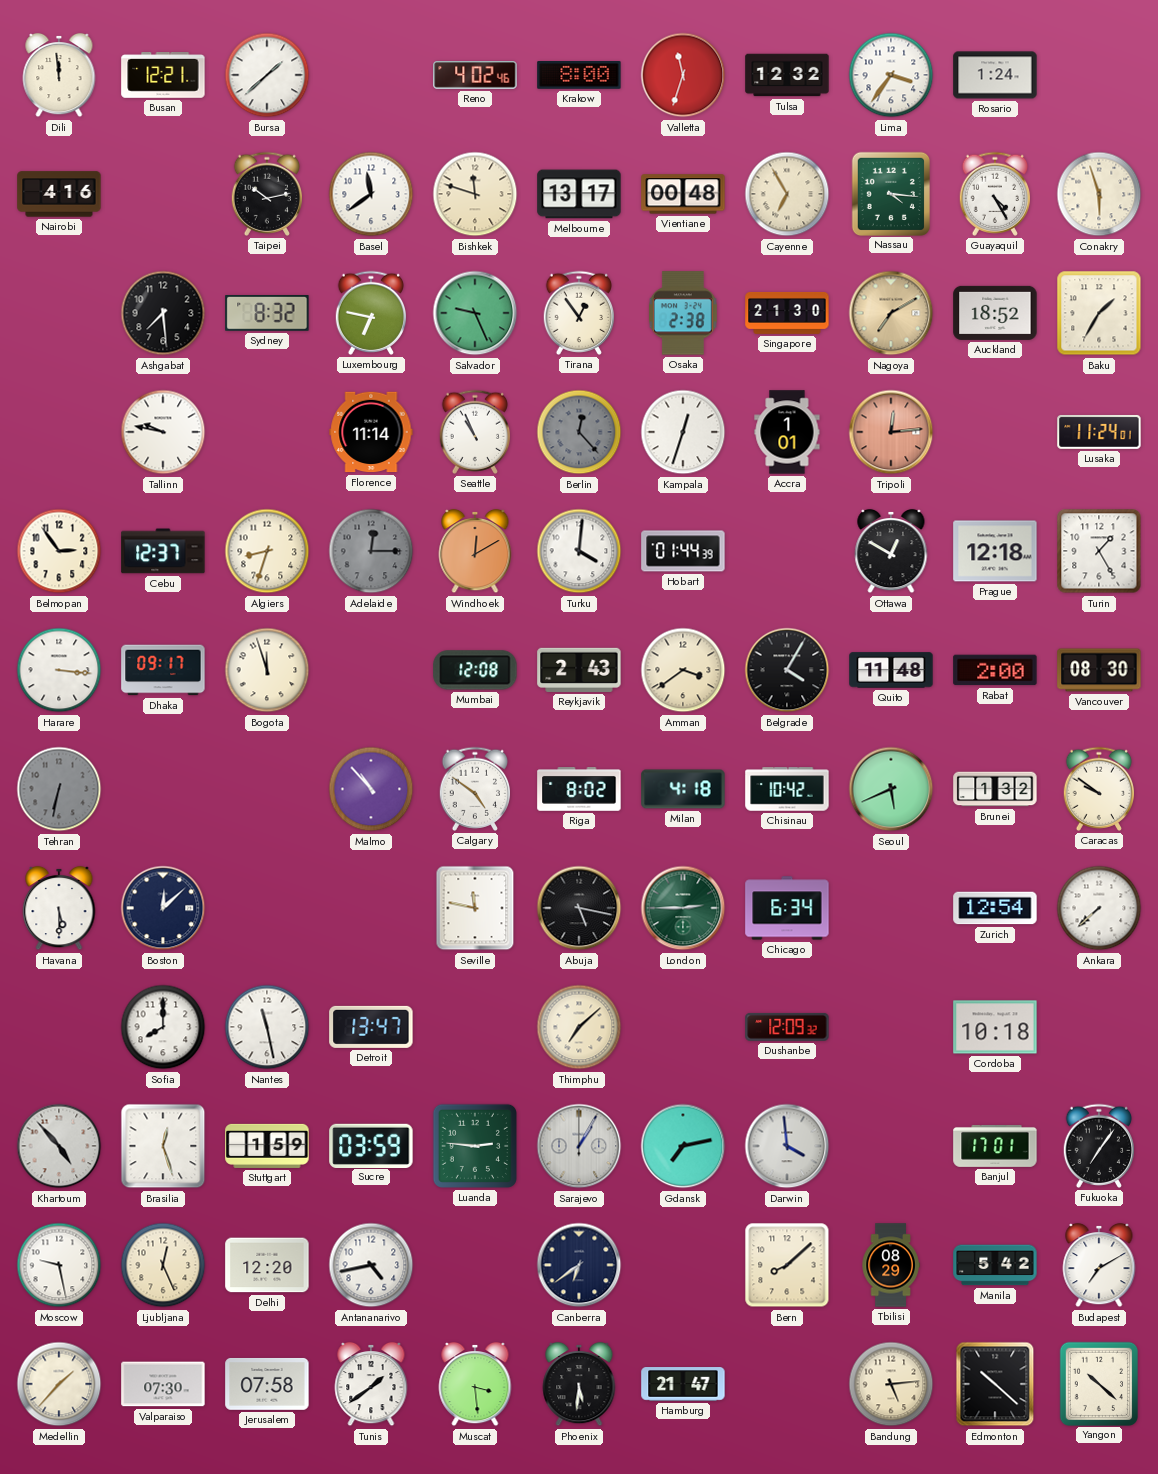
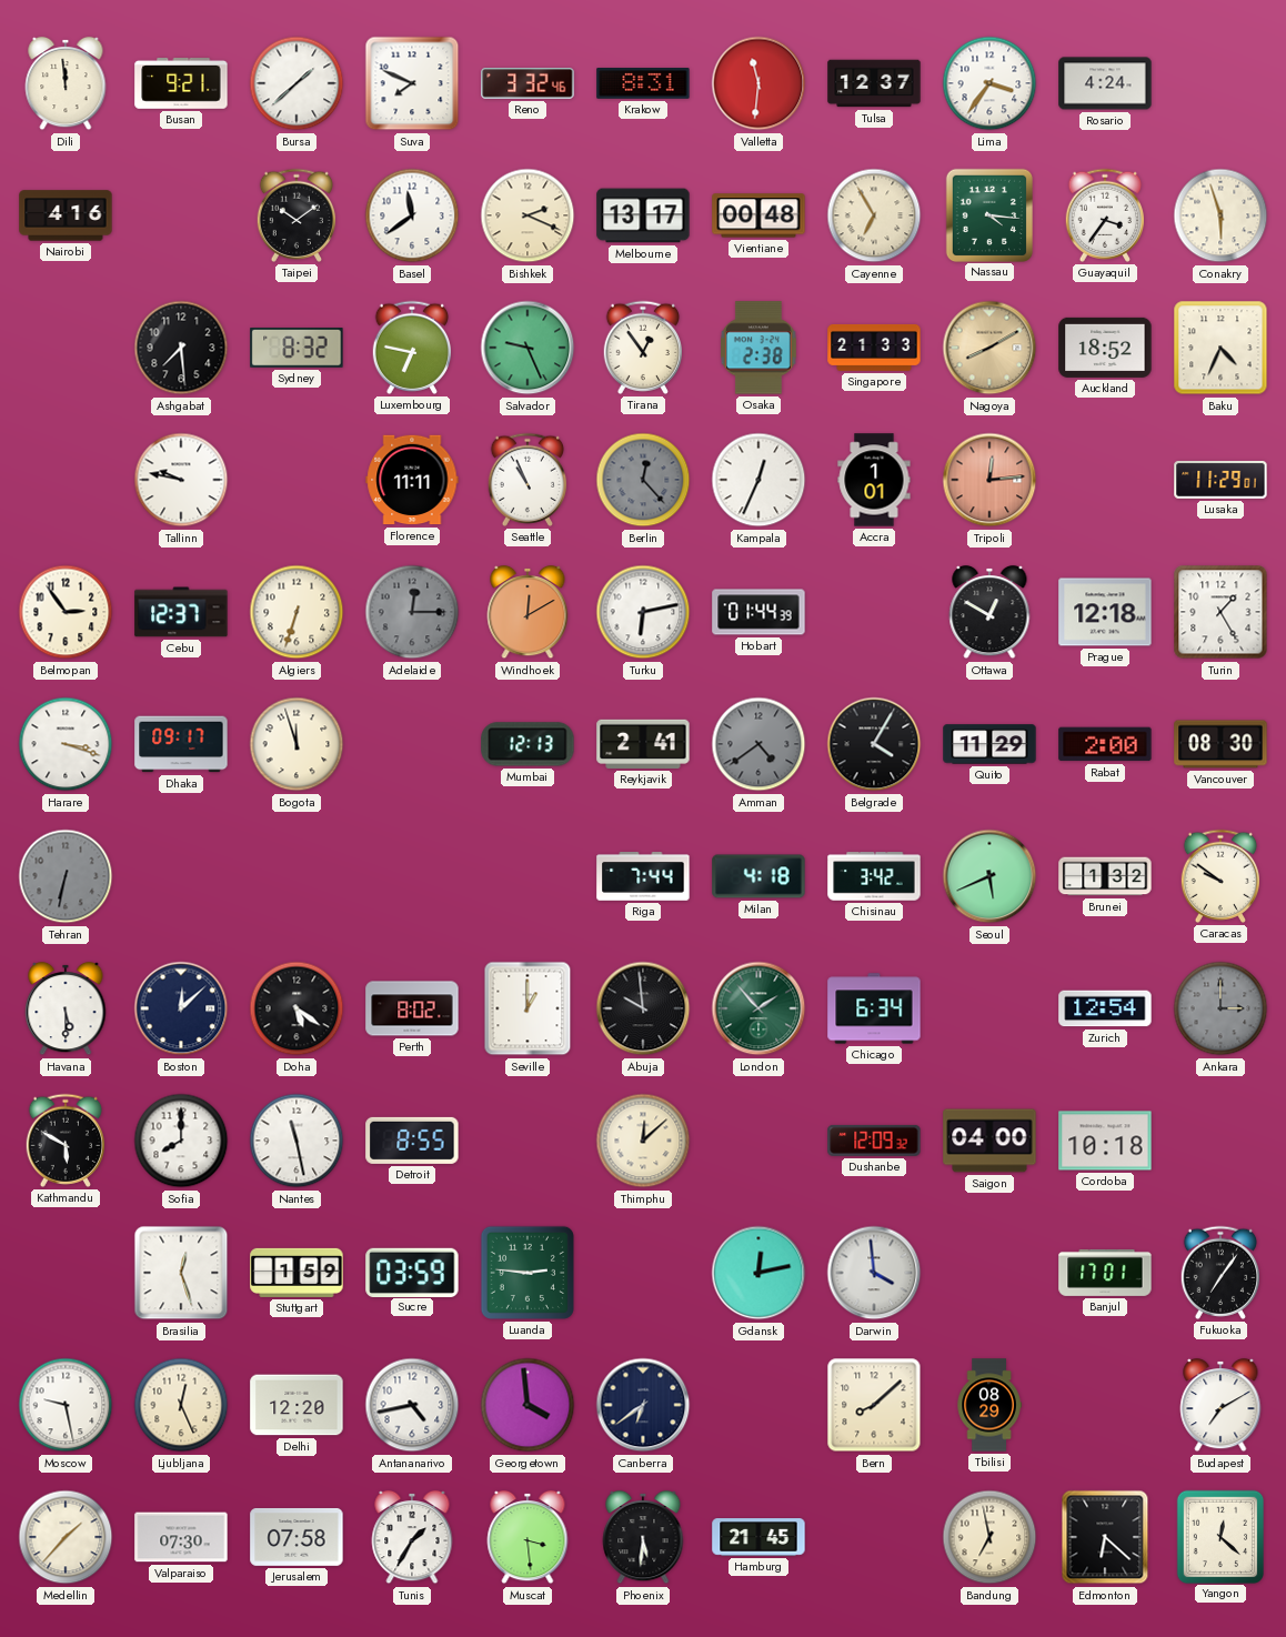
Busan: 12:21 -> 9:21 (181, 84)
Suva: none -> 7:49 (412, 83)
Reno: 4:02 -> 3:32 (528, 83)
Krakow: 8:00 -> 8:31 (643, 84)
Valletta: 11:33 -> 11:31 (758, 83)
Tulsa: 12:32 -> 12:37 (874, 83)
Rosario: 1:24 -> 4:24 (1105, 83)
Taipei: 10:13 -> 10:09 (295, 215)
Bishkek: 11:48 -> 2:19 (528, 215)
Guayaquil: 4:25 -> 3:36 (1104, 215)
Singapore: 21:30 -> 21:33 (874, 348)
Nagoya: 7:10 -> 8:10 (989, 348)
Baku: 1:35 -> 4:34 (1220, 348)
Florence: 11:14 -> 11:11 (412, 480)
Kampala: 12:33 -> 12:34 (758, 480)
Lusaka: 11:24 -> 11:29 (1220, 480)
Algiers: 8:33 -> 6:33 (297, 612)
Turku: 4:01 -> 6:13 (643, 612)
Harare: 3:16 -> 3:18 (66, 744)
Mumbai: 12:08 -> 12:13 (528, 744)
Reykjavik: 2:43 -> 2:41 (643, 744)
Amman: 3:39 -> 4:39 (758, 744)
Amman dial: cream -> grey (758, 744)
Quito: 11:48 -> 11:29 (989, 744)
Malmo: 10:53 -> none (371, 789)
Calgary: 4:51 -> none (474, 789)
Riga: 8:02 -> 7:44 (643, 876)
Chisinau: 10:42 -> 3:42 (874, 876)
Doha: none -> 5:21 (297, 1008)
Perth: none -> 8:02 (412, 1008)
Seville: 11:47 -> 1:00 (528, 1008)
Abuja: 5:17 -> 9:59 (643, 1008)
London: 2:45 -> 1:53 (758, 1008)
Ankara: 7:38 -> 3:00 (1220, 1008)
Ankara dial: white -> grey (1220, 1008)
Kathmandu: none -> 5:50 (64, 1141)
Detroit: 13:47 -> 8:55 (412, 1141)
Thimphu: 7:08 -> 12:08 (643, 1141)
Saigon: none -> 04:00 (989, 1141)
Khartoum: 4:53 -> none (59, 1146)
Sarajevo: 1:05 -> none (579, 1146)
Gdansk: 7:13 -> 12:13 (758, 1273)
Georgetown: none -> 3:59 (528, 1405)
Manila: 5:42 -> none (995, 1265)
Tunis: 1:39 -> 1:35 (412, 1537)
Hamburg: 21:47 -> 21:45 (758, 1537)
Bandung: 5:14 -> 6:58 (989, 1537)
Edmonton: 10:22 -> 6:22 (1105, 1537)
Yangon: 10:22 -> 12:22 (1219, 1536)
